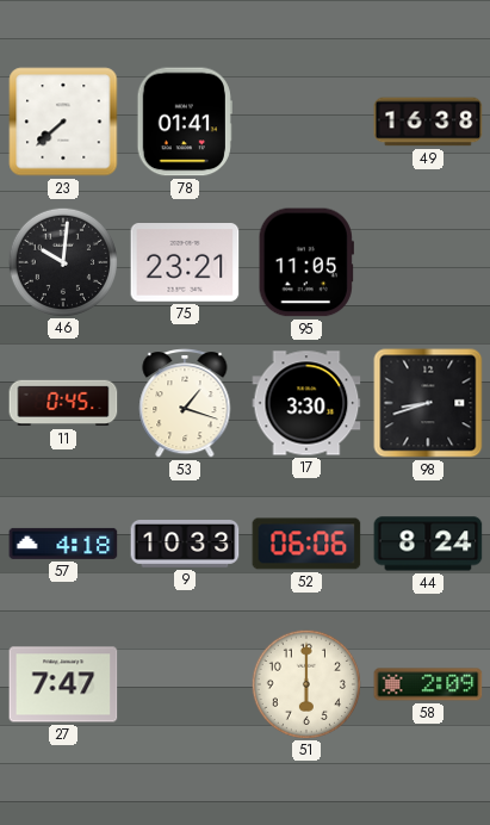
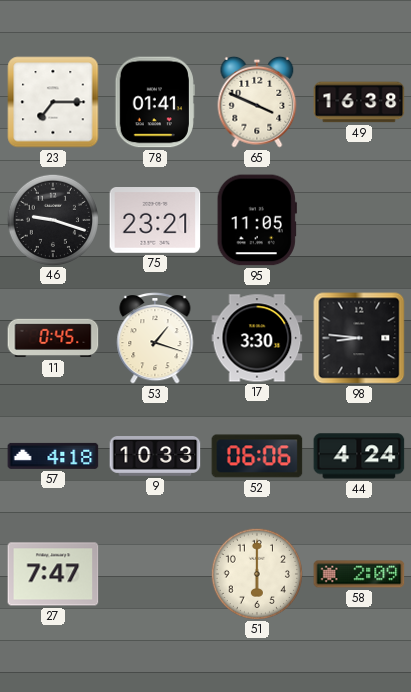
23: 7:38 -> 7:15 (53, 102)
65: none -> 3:49 (257, 102)
46: 10:01 -> 9:18 (52, 219)
98: 8:42 -> 8:46 (359, 338)
44: 8:24 -> 4:24 (359, 456)
